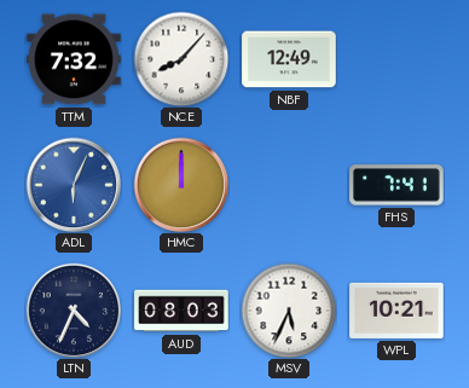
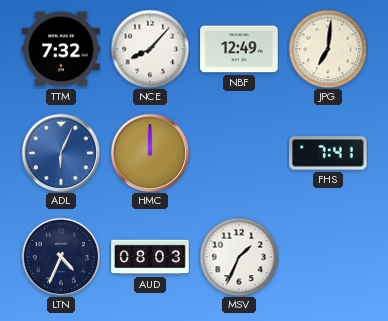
JPG: none -> 7:01 (328, 49)
MSV: 5:34 -> 1:34 (239, 257)
WPL: 10:21 -> none (396, 311)
